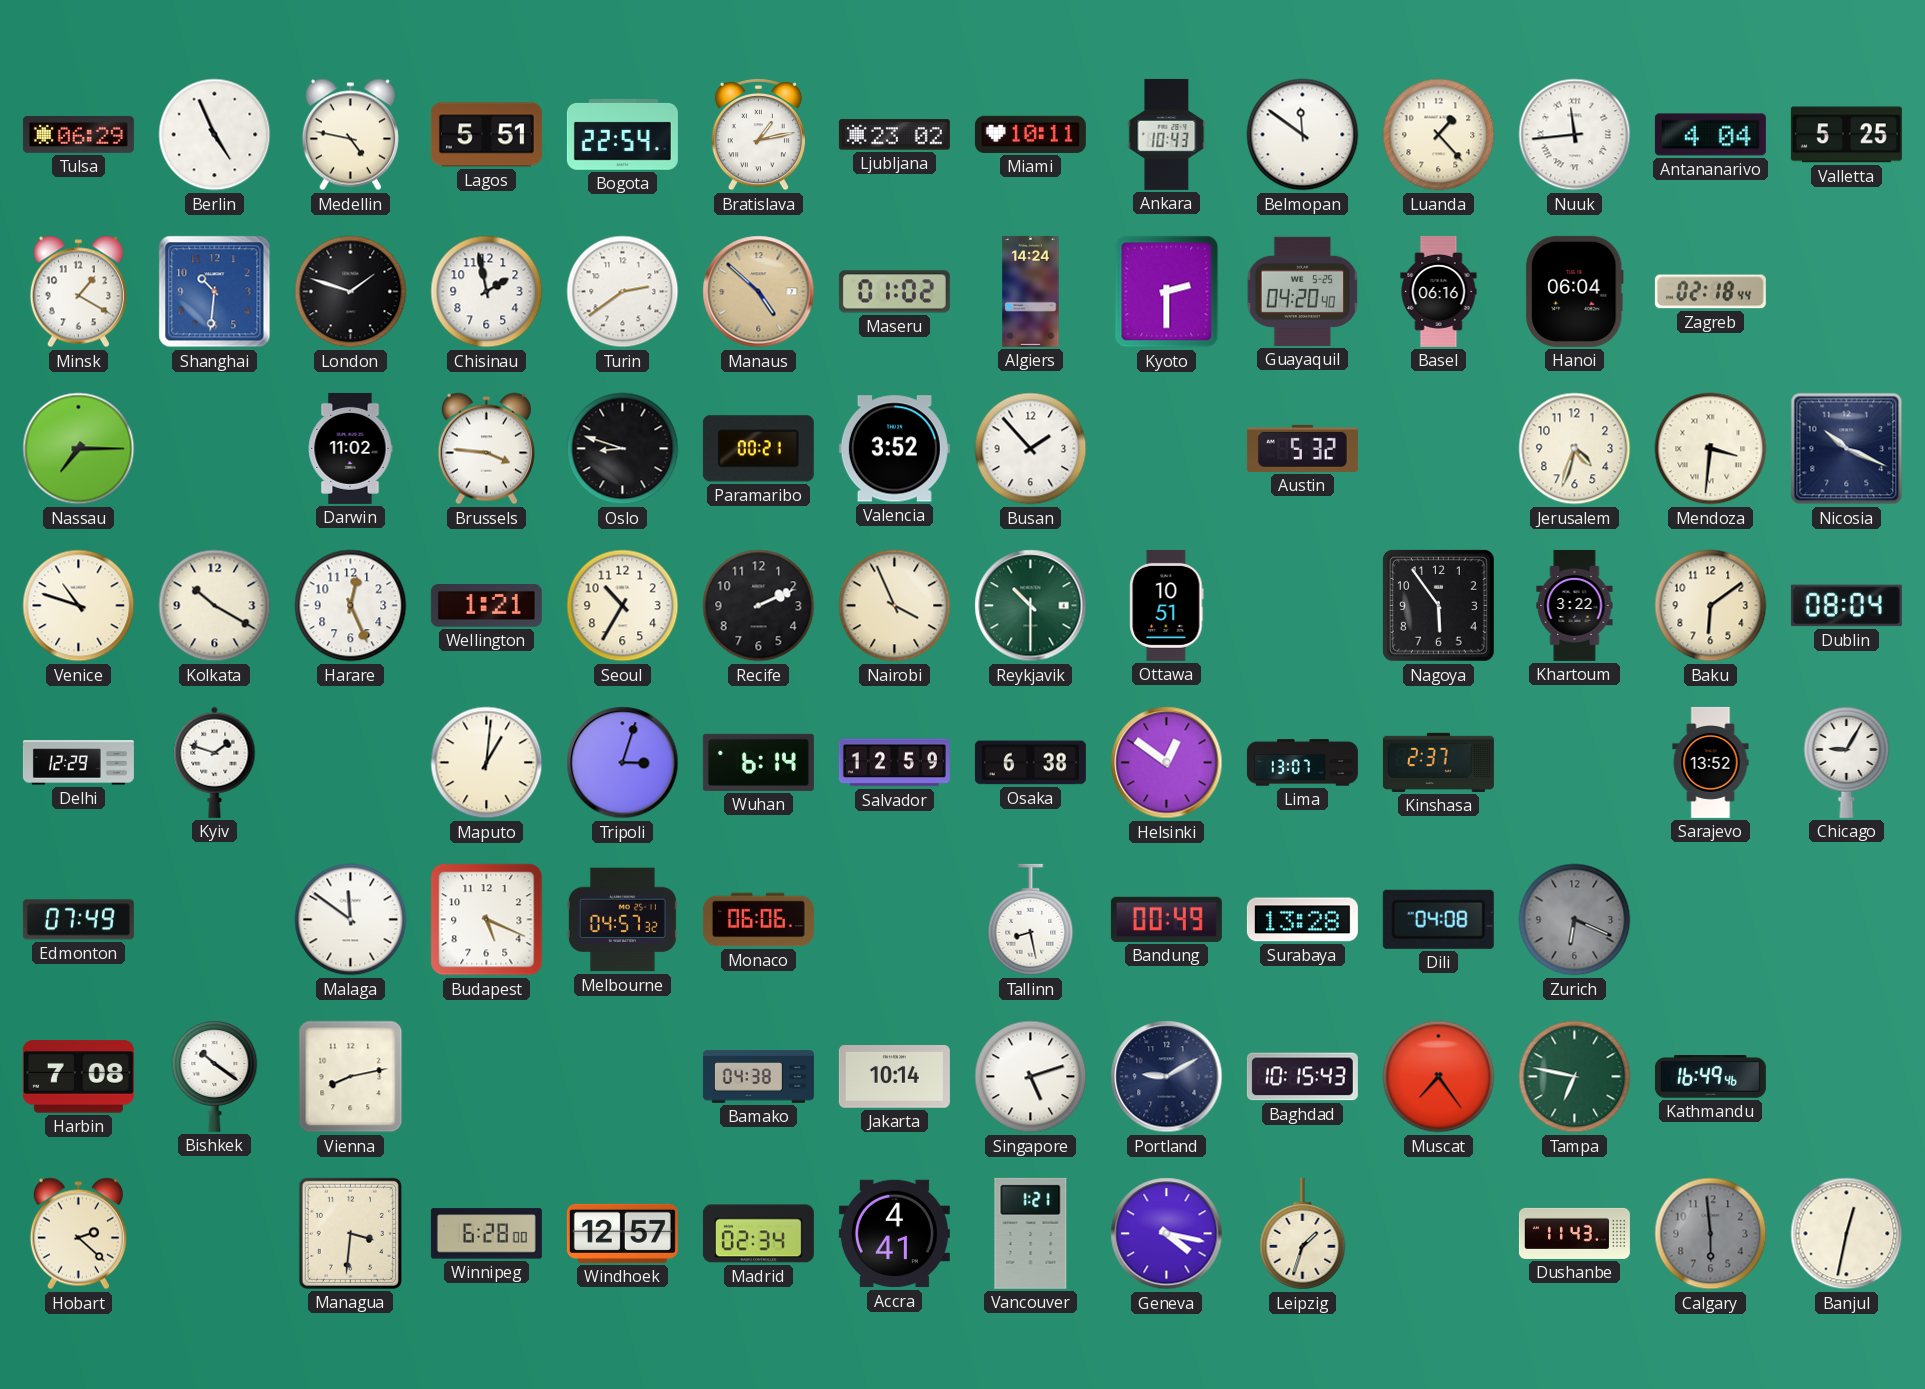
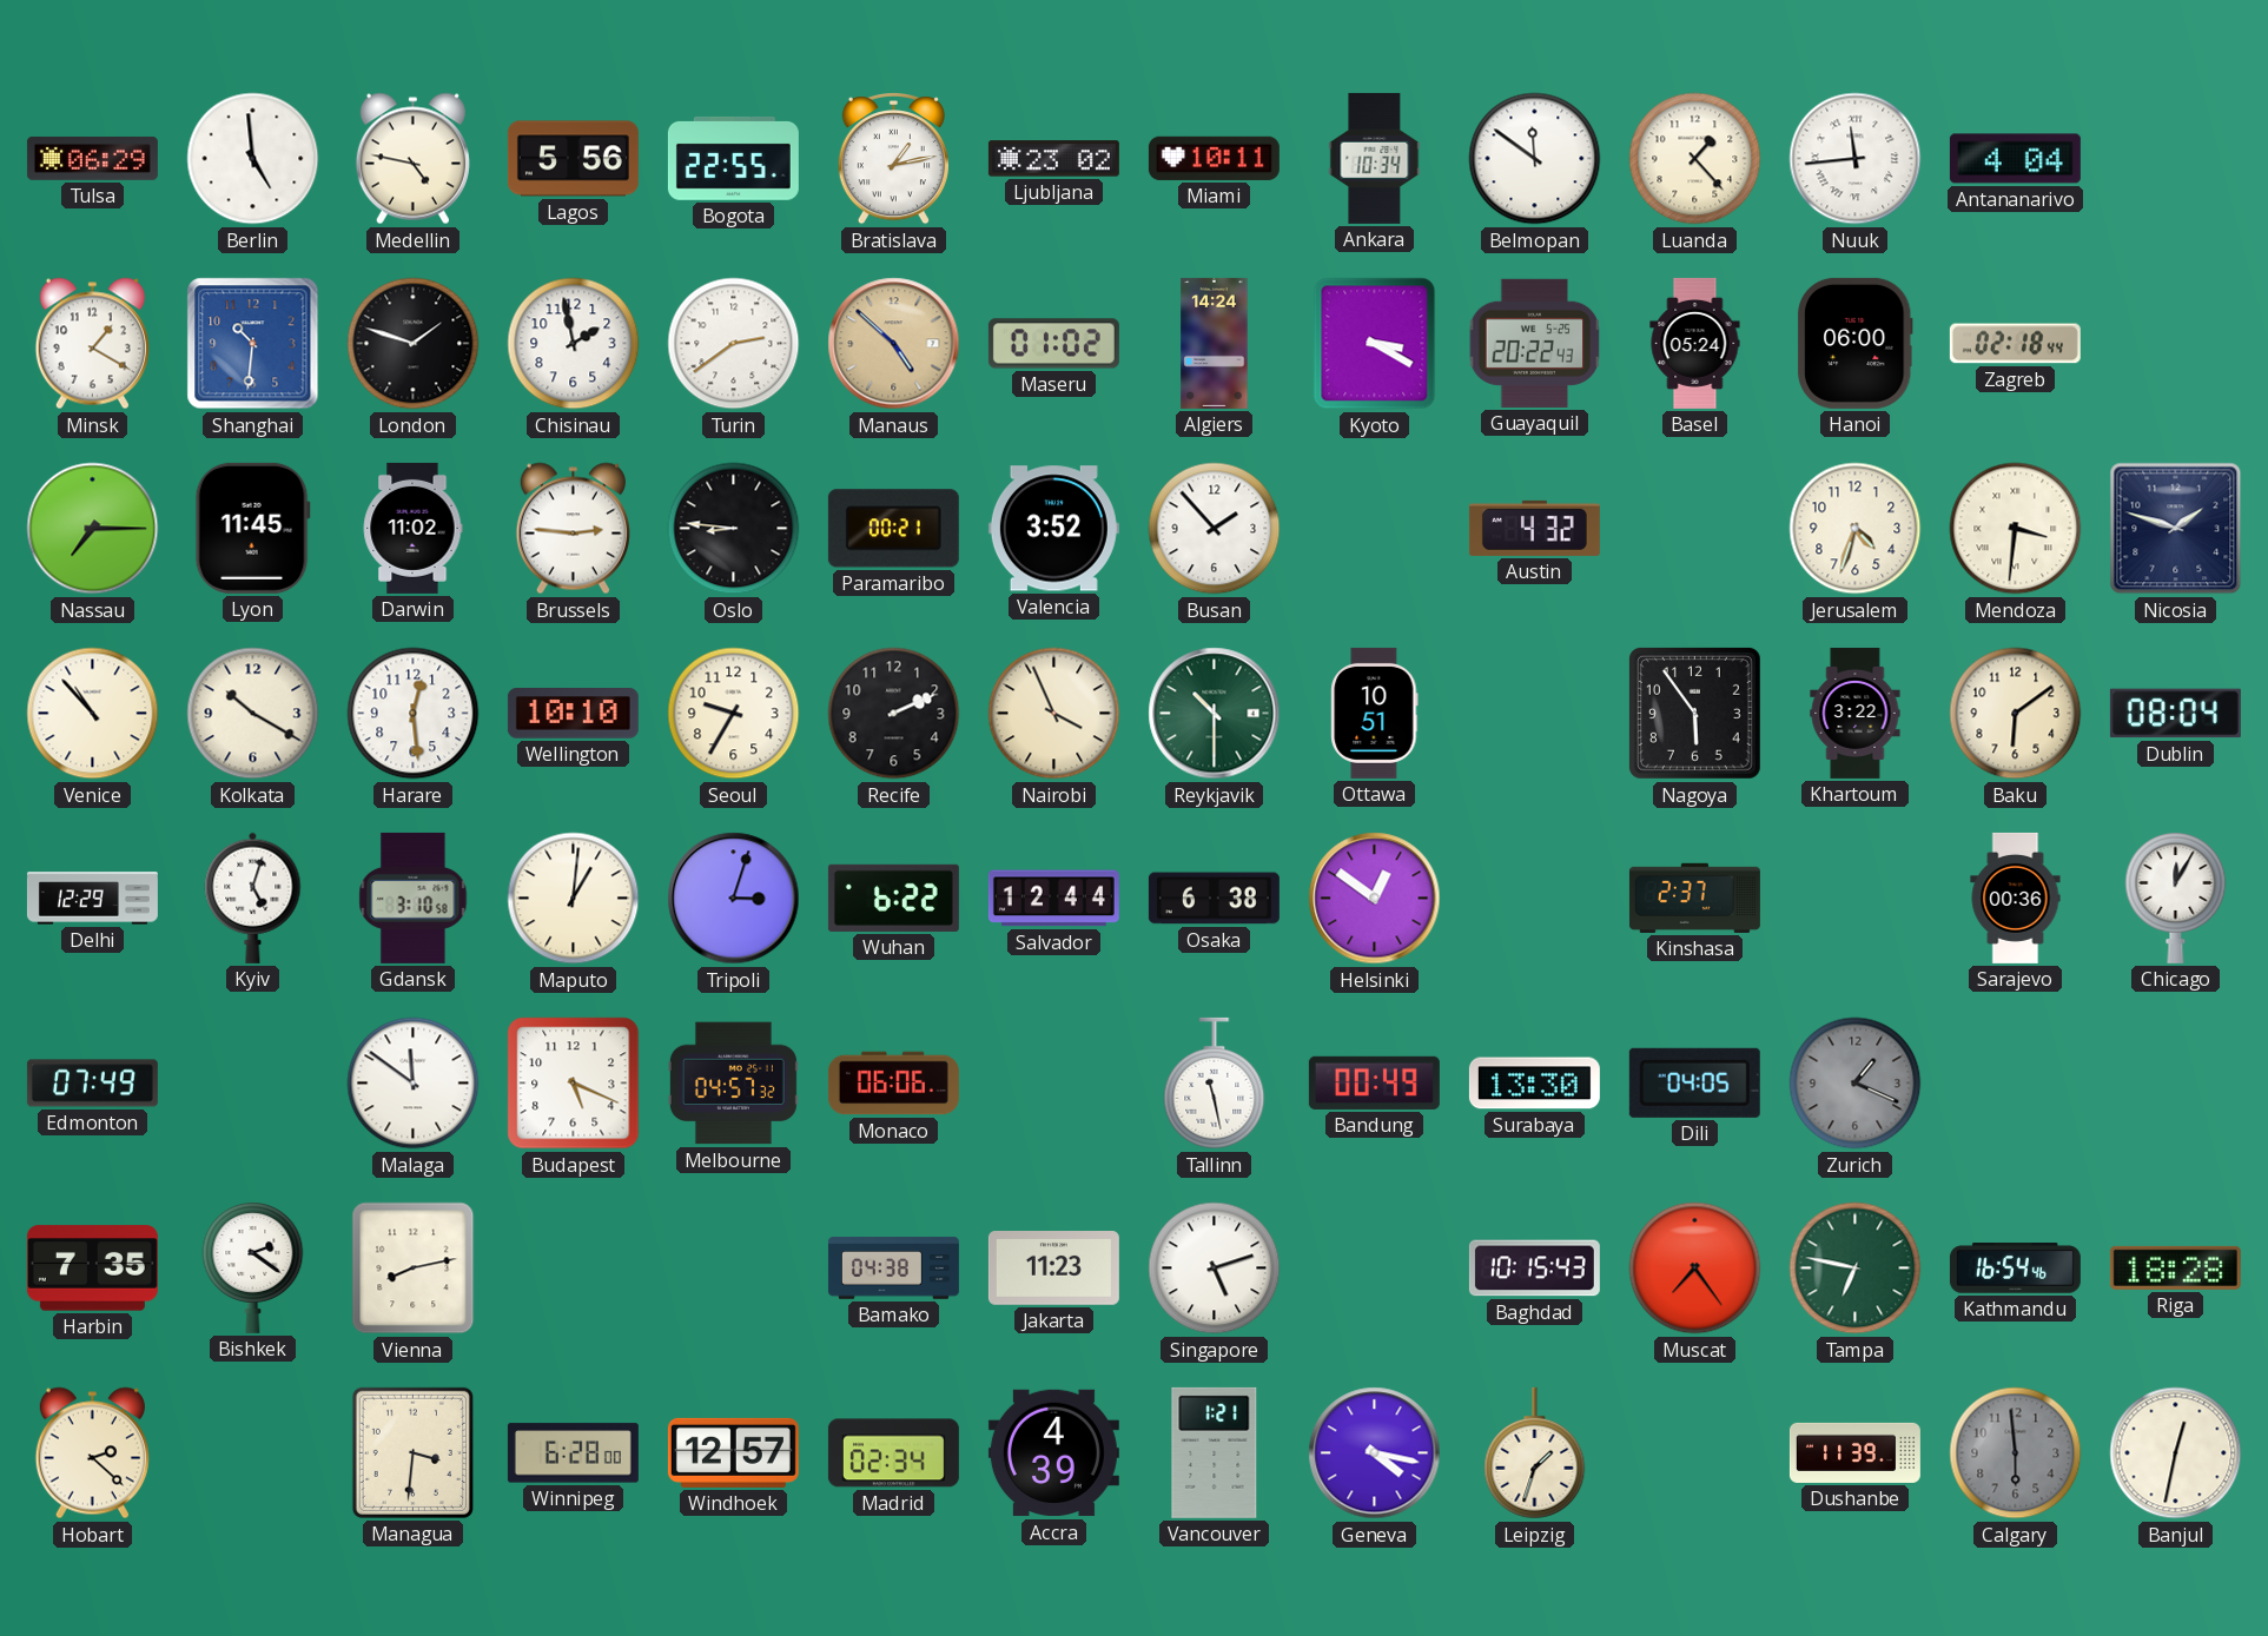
Berlin: 4:56 -> 4:59 (253, 159)
Lagos: 5:51 -> 5:56 (573, 159)
Bogota: 22:54 -> 22:55 (733, 158)
Ankara: 10:43 -> 10:34 (1375, 158)
Valletta: 5:25 -> none (1846, 135)
Kyoto: 2:30 -> 3:20 (1375, 344)
Guayaquil: 04:20 -> 20:22 (1535, 343)
Basel: 06:16 -> 05:24 (1695, 343)
Hanoi: 06:04 -> 06:00 (1854, 343)
Lyon: none -> 11:45 (252, 528)
Brussels: 3:46 -> 2:46 (573, 529)
Oslo: 8:48 -> 8:46 (734, 529)
Austin: 5:32 -> 4:32 (1534, 528)
Nicosia: 10:19 -> 1:48 (2176, 529)
Venice: 10:48 -> 10:53 (93, 714)
Harare: 12:26 -> 12:29 (414, 714)
Wellington: 1:21 -> 10:10 (573, 714)
Seoul: 10:35 -> 9:35 (734, 714)
Kyiv: 1:48 -> 5:03 (253, 898)
Gdansk: none -> 3:10 (414, 898)
Wuhan: 6:14 -> 6:22 (893, 898)
Salvador: 12:59 -> 12:44 (1053, 899)
Lima: 13:07 -> none (1302, 763)
Sarajevo: 13:52 -> 00:36 (2016, 898)
Chicago: 9:05 -> 12:05 (2176, 899)
Tallinn: 8:28 -> 11:28 (1215, 1084)
Surabaya: 13:28 -> 13:30 (1534, 1084)
Dili: 04:08 -> 04:05 (1694, 1082)
Zurich: 6:19 -> 1:19 (1856, 1084)
Harbin: 7:08 -> 7:35 (92, 1269)
Bishkek: 10:21 -> 2:21 (253, 1269)
Jakarta: 10:14 -> 11:23 (1053, 1269)
Portland: 9:10 -> none (1167, 1077)
Kathmandu: 16:49 -> 16:54 (2015, 1269)
Riga: none -> 18:28 (2175, 1267)
Accra: 4:41 -> 4:39 (1053, 1453)
Dushanbe: 11:43 -> 11:39 (1854, 1452)
